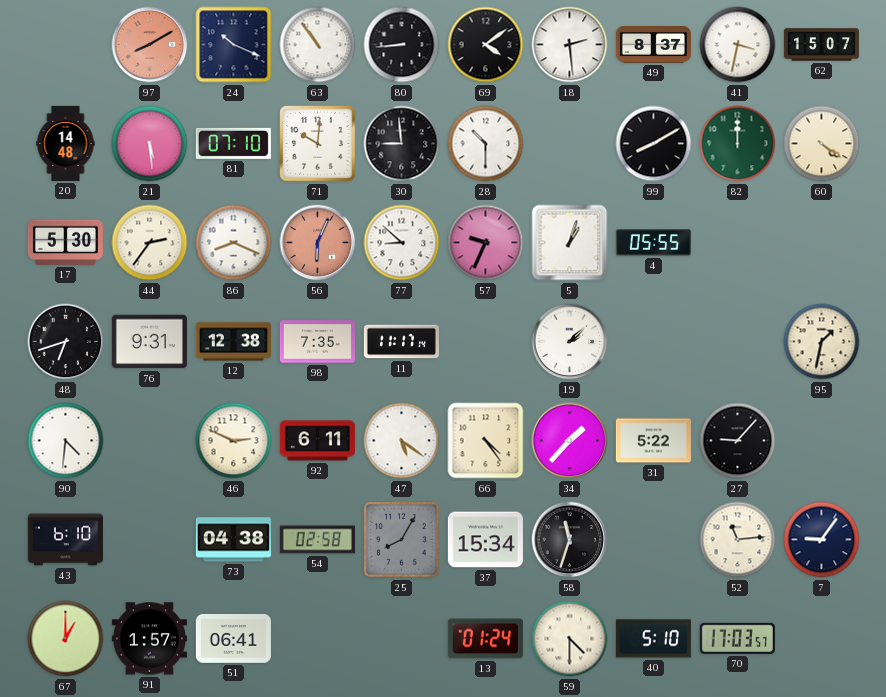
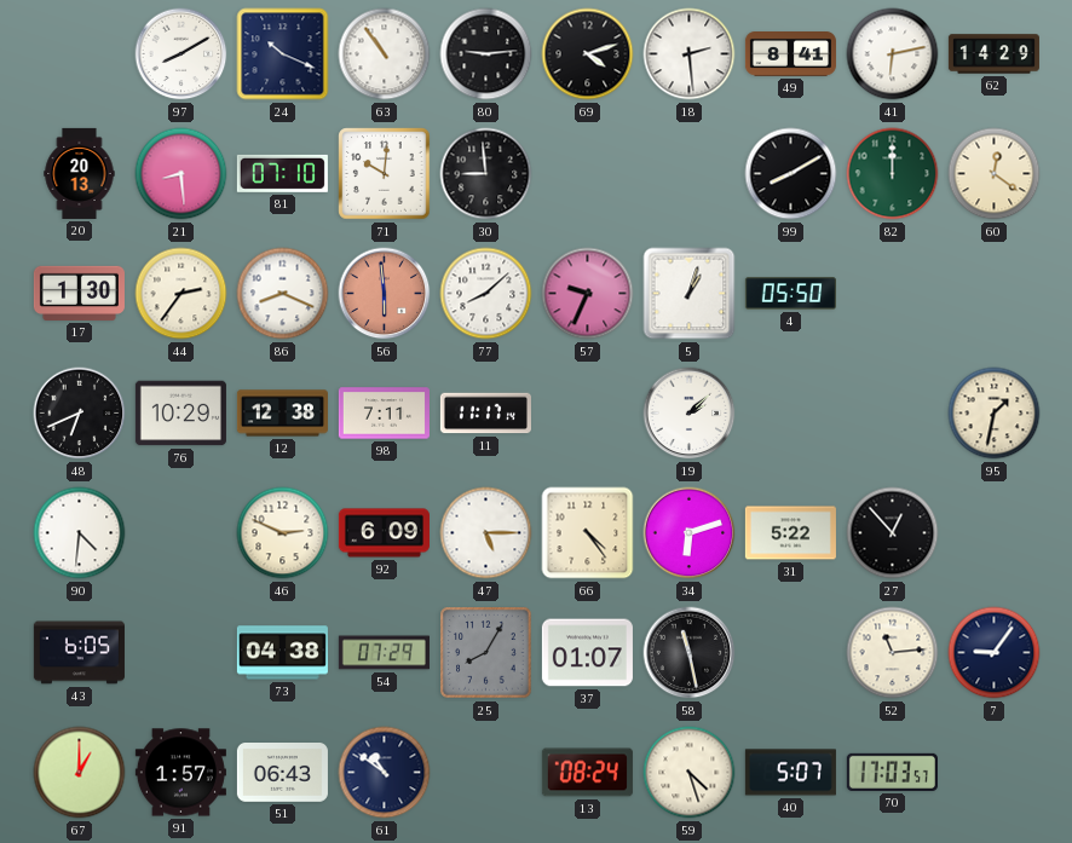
97 dial: salmon -> white (181, 54)
80: 8:44 -> 9:14 (486, 54)
69: 4:09 -> 4:12 (588, 54)
49: 8:37 -> 8:41 (790, 54)
41: 3:32 -> 6:13 (893, 54)
62: 15:07 -> 14:29 (993, 54)
20: 14:48 -> 20:13 (80, 173)
21: 5:29 -> 8:29 (181, 174)
28: 10:30 -> none (486, 144)
60: 4:21 -> 12:21 (995, 174)
17: 5:30 -> 1:30 (79, 293)
56: 6:04 -> 5:59 (385, 294)
77: 8:52 -> 8:08 (486, 294)
4: 05:55 -> 05:50 (790, 294)
48: 6:42 -> 6:41 (80, 414)
76: 9:31 -> 10:29 (180, 414)
98: 7:35 -> 7:11 (384, 414)
92: 6:11 -> 6:09 (384, 533)
47: 5:21 -> 5:15 (486, 533)
34: 1:37 -> 6:12 (690, 533)
27: 9:07 -> 12:53 (893, 533)
43: 6:10 -> 6:05 (79, 653)
54: 02:58 -> 07:29 (384, 653)
37: 15:34 -> 01:07 (587, 653)
58: 11:33 -> 11:28 (690, 653)
51: 06:41 -> 06:43 (282, 773)
61: none -> 10:51 (385, 773)
13: 01:24 -> 08:24 (587, 773)
59: 4:30 -> 4:27 (690, 773)
40: 5:10 -> 5:07 (790, 773)
